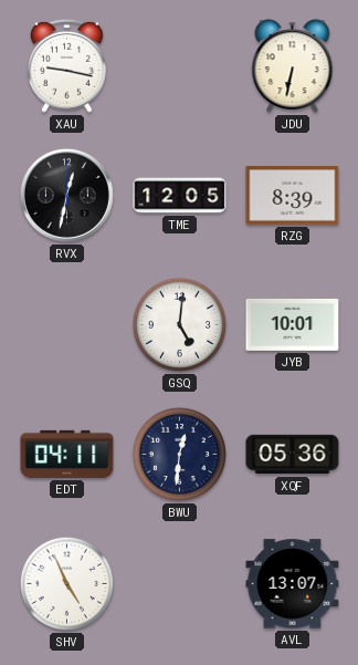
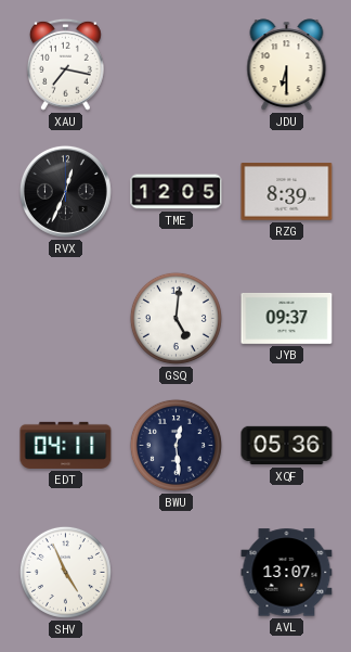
XAU: 9:17 -> 7:17 (65, 64)
JDU: 6:32 -> 6:30 (287, 65)
RVX: 12:32 -> 12:34 (65, 191)
JYB: 10:01 -> 09:37 (287, 318)
BWU: 12:31 -> 12:29 (175, 445)
